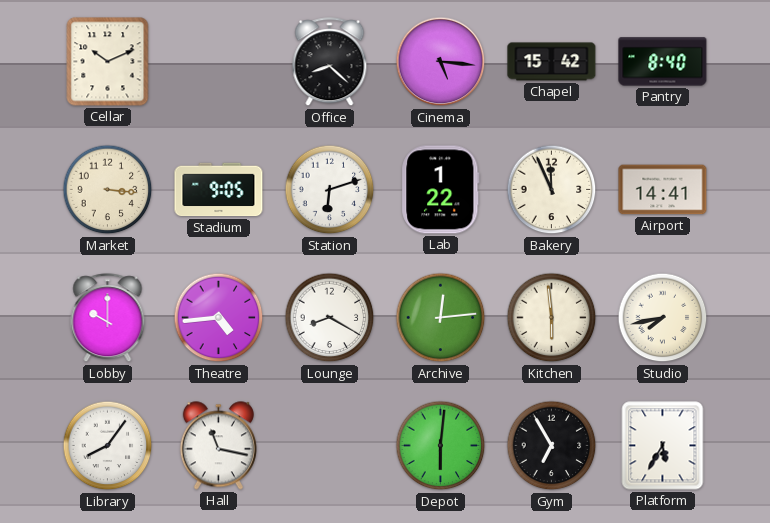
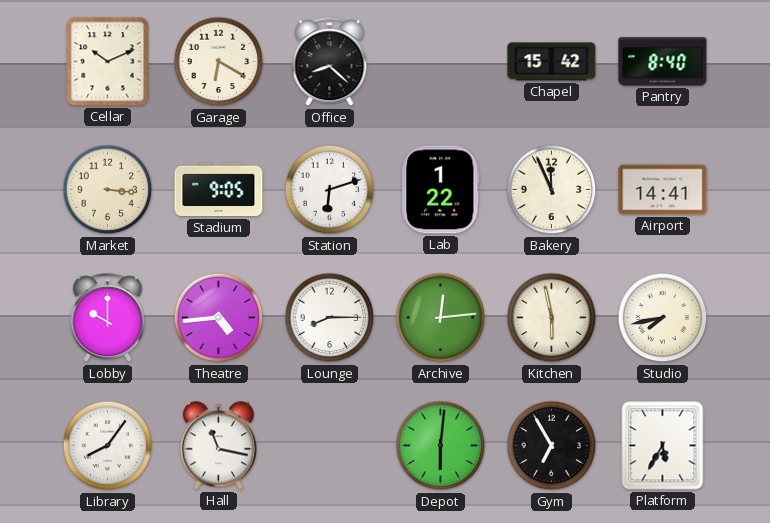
Garage: none -> 6:20 (219, 62)
Cinema: 5:16 -> none (441, 62)
Lounge: 8:20 -> 8:15 (330, 318)
Kitchen: 5:59 -> 5:58 (552, 318)
